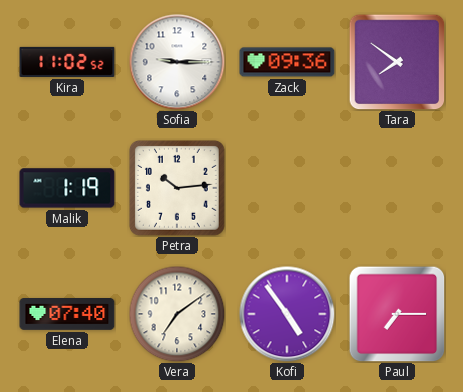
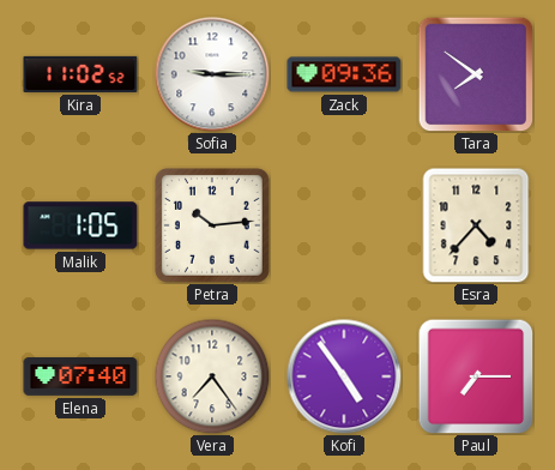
Malik: 1:19 -> 1:05 (80, 225)
Esra: none -> 4:37 (476, 225)
Vera: 7:09 -> 7:24 (212, 376)
